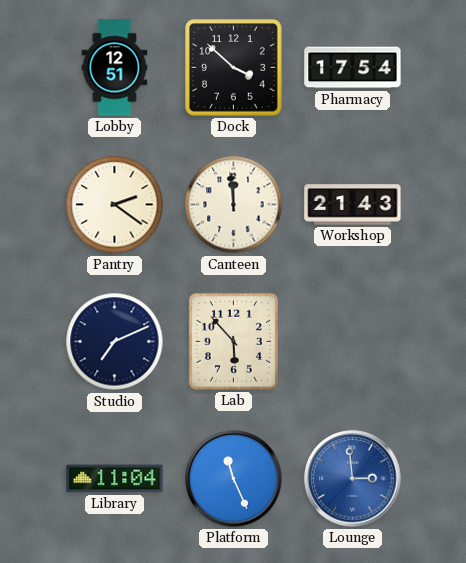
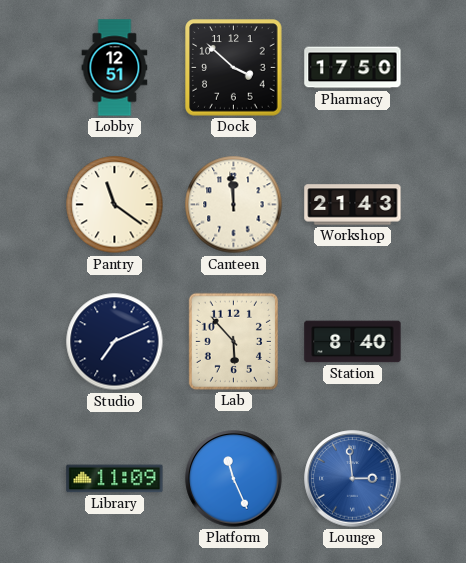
Pharmacy: 17:54 -> 17:50 (353, 68)
Pantry: 2:21 -> 11:21 (115, 205)
Station: none -> 8:40 (353, 342)
Library: 11:04 -> 11:09 (115, 479)
